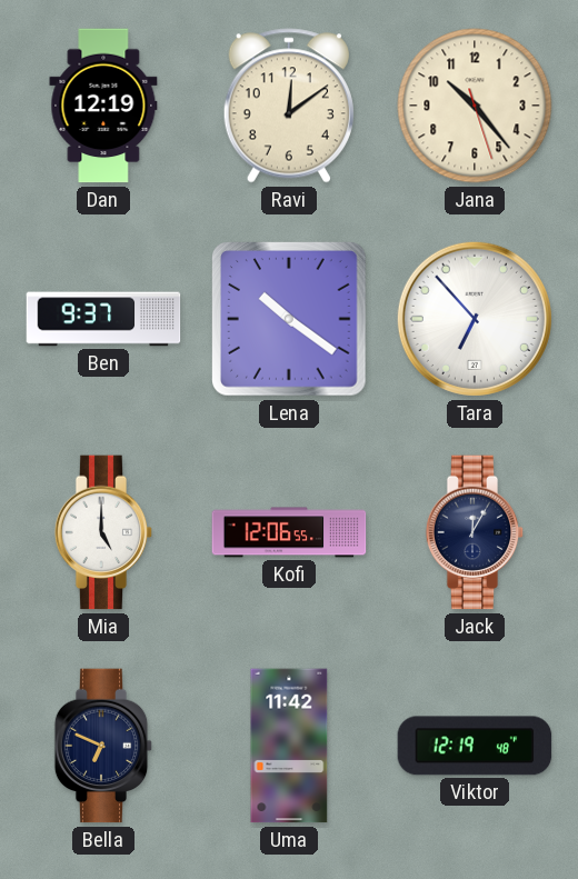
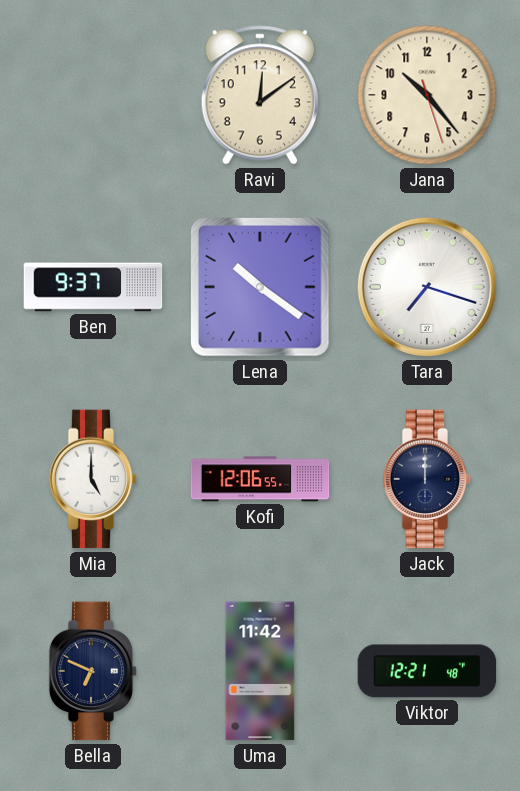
Dan: 12:19 -> none (103, 106)
Tara: 6:53 -> 7:18 (427, 287)
Jack: 12:05 -> 12:00 (427, 479)
Viktor: 12:19 -> 12:21 (427, 671)
